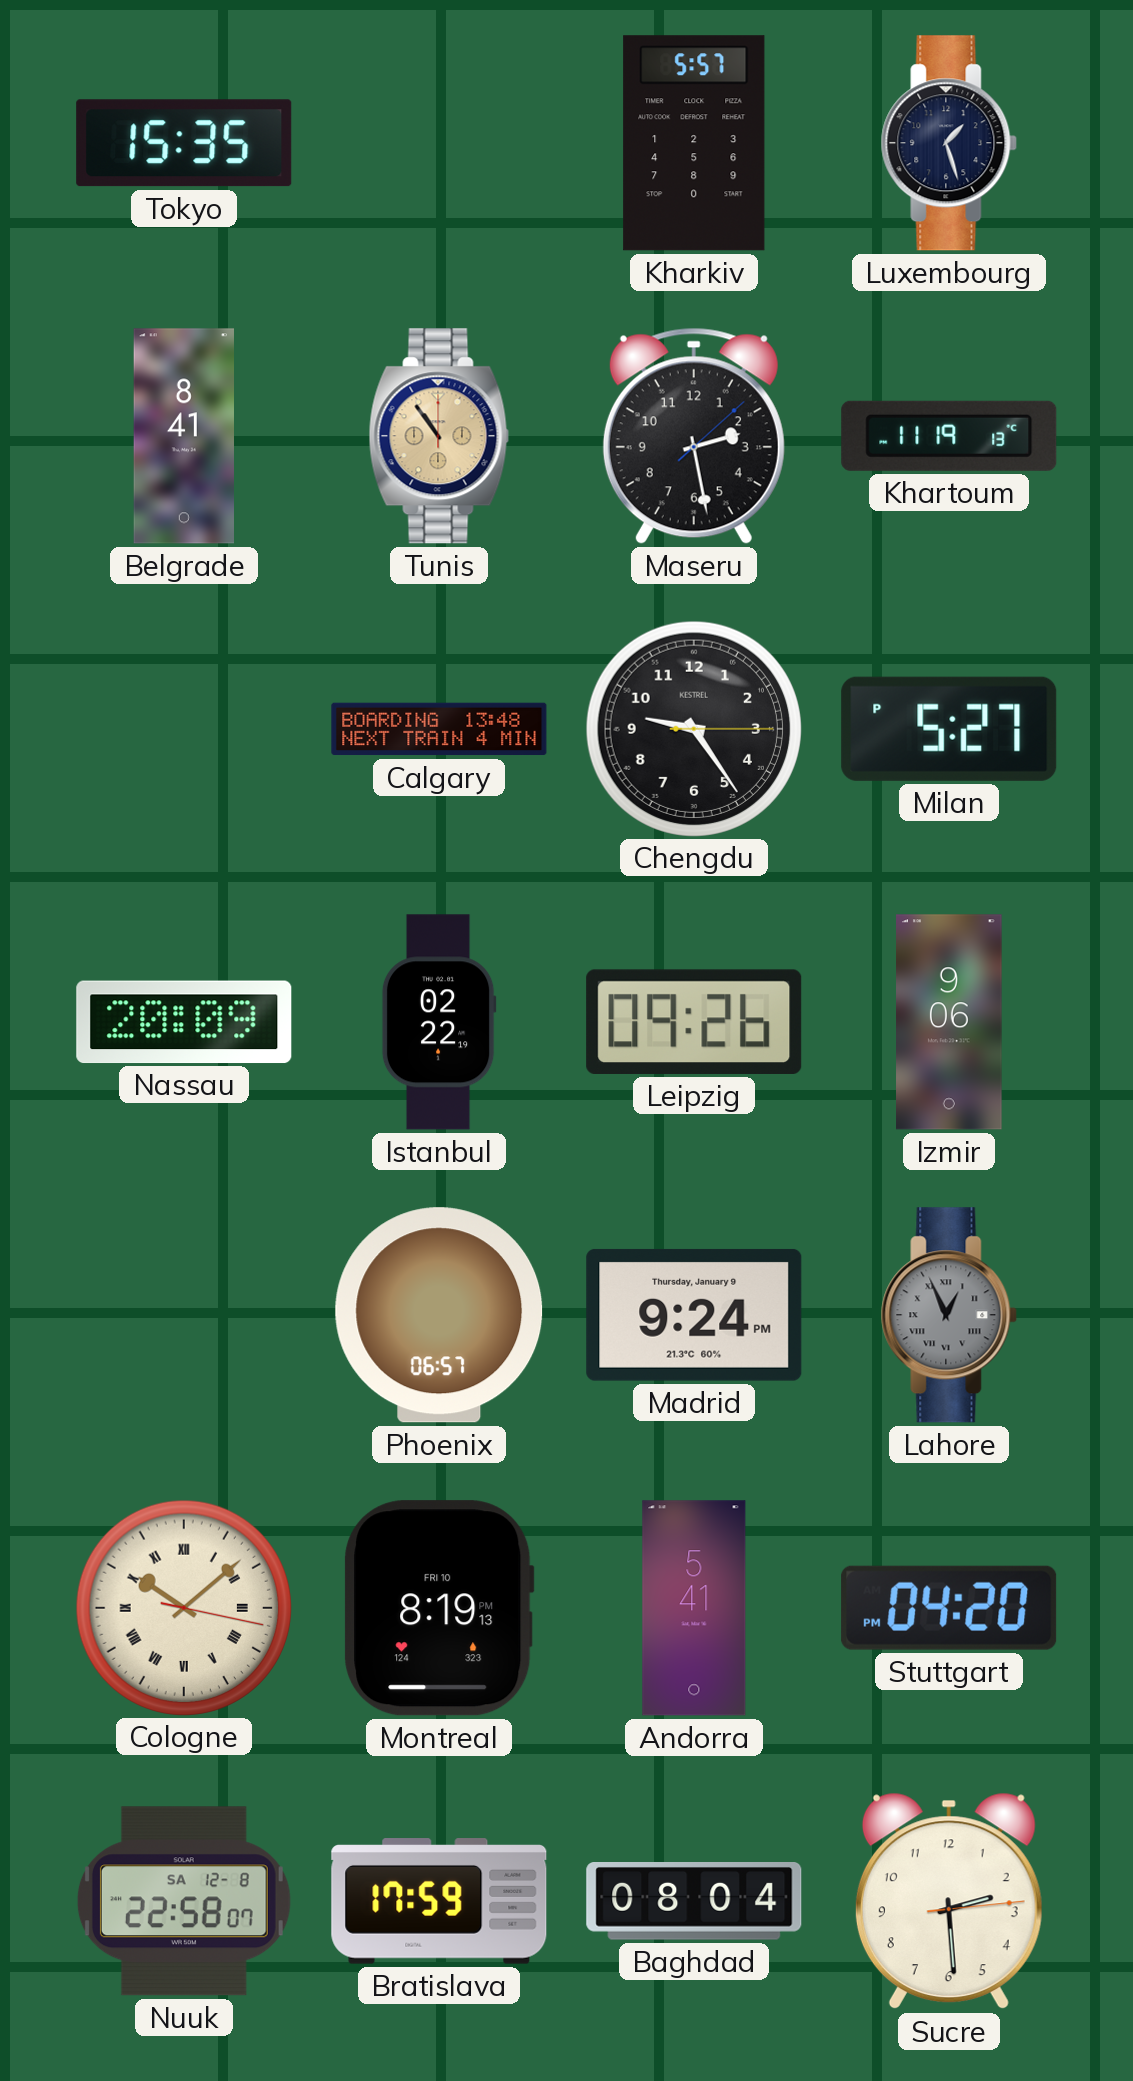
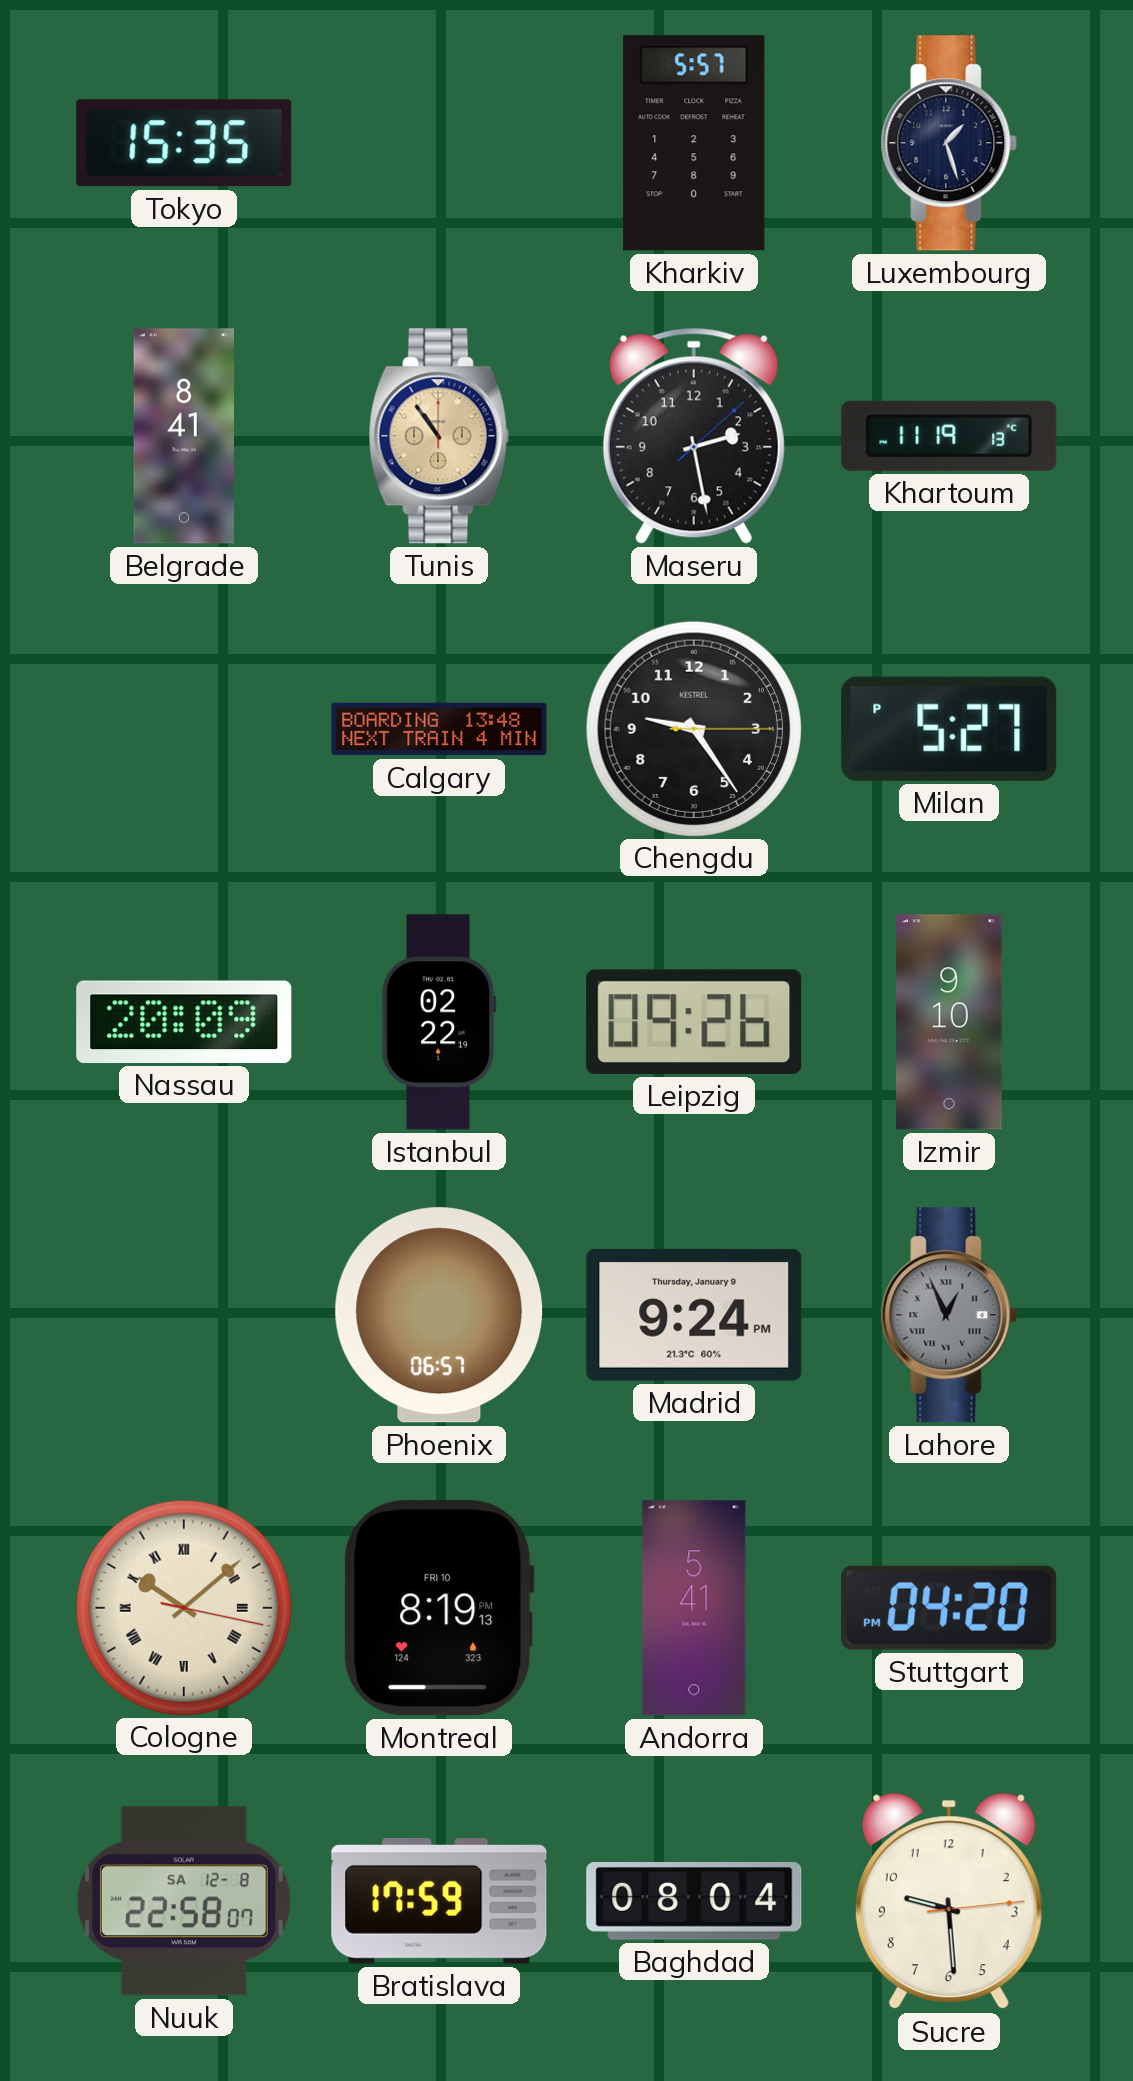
Izmir: 9:06 -> 9:10 (949, 1022)
Sucre: 2:29 -> 9:29 (949, 1901)
